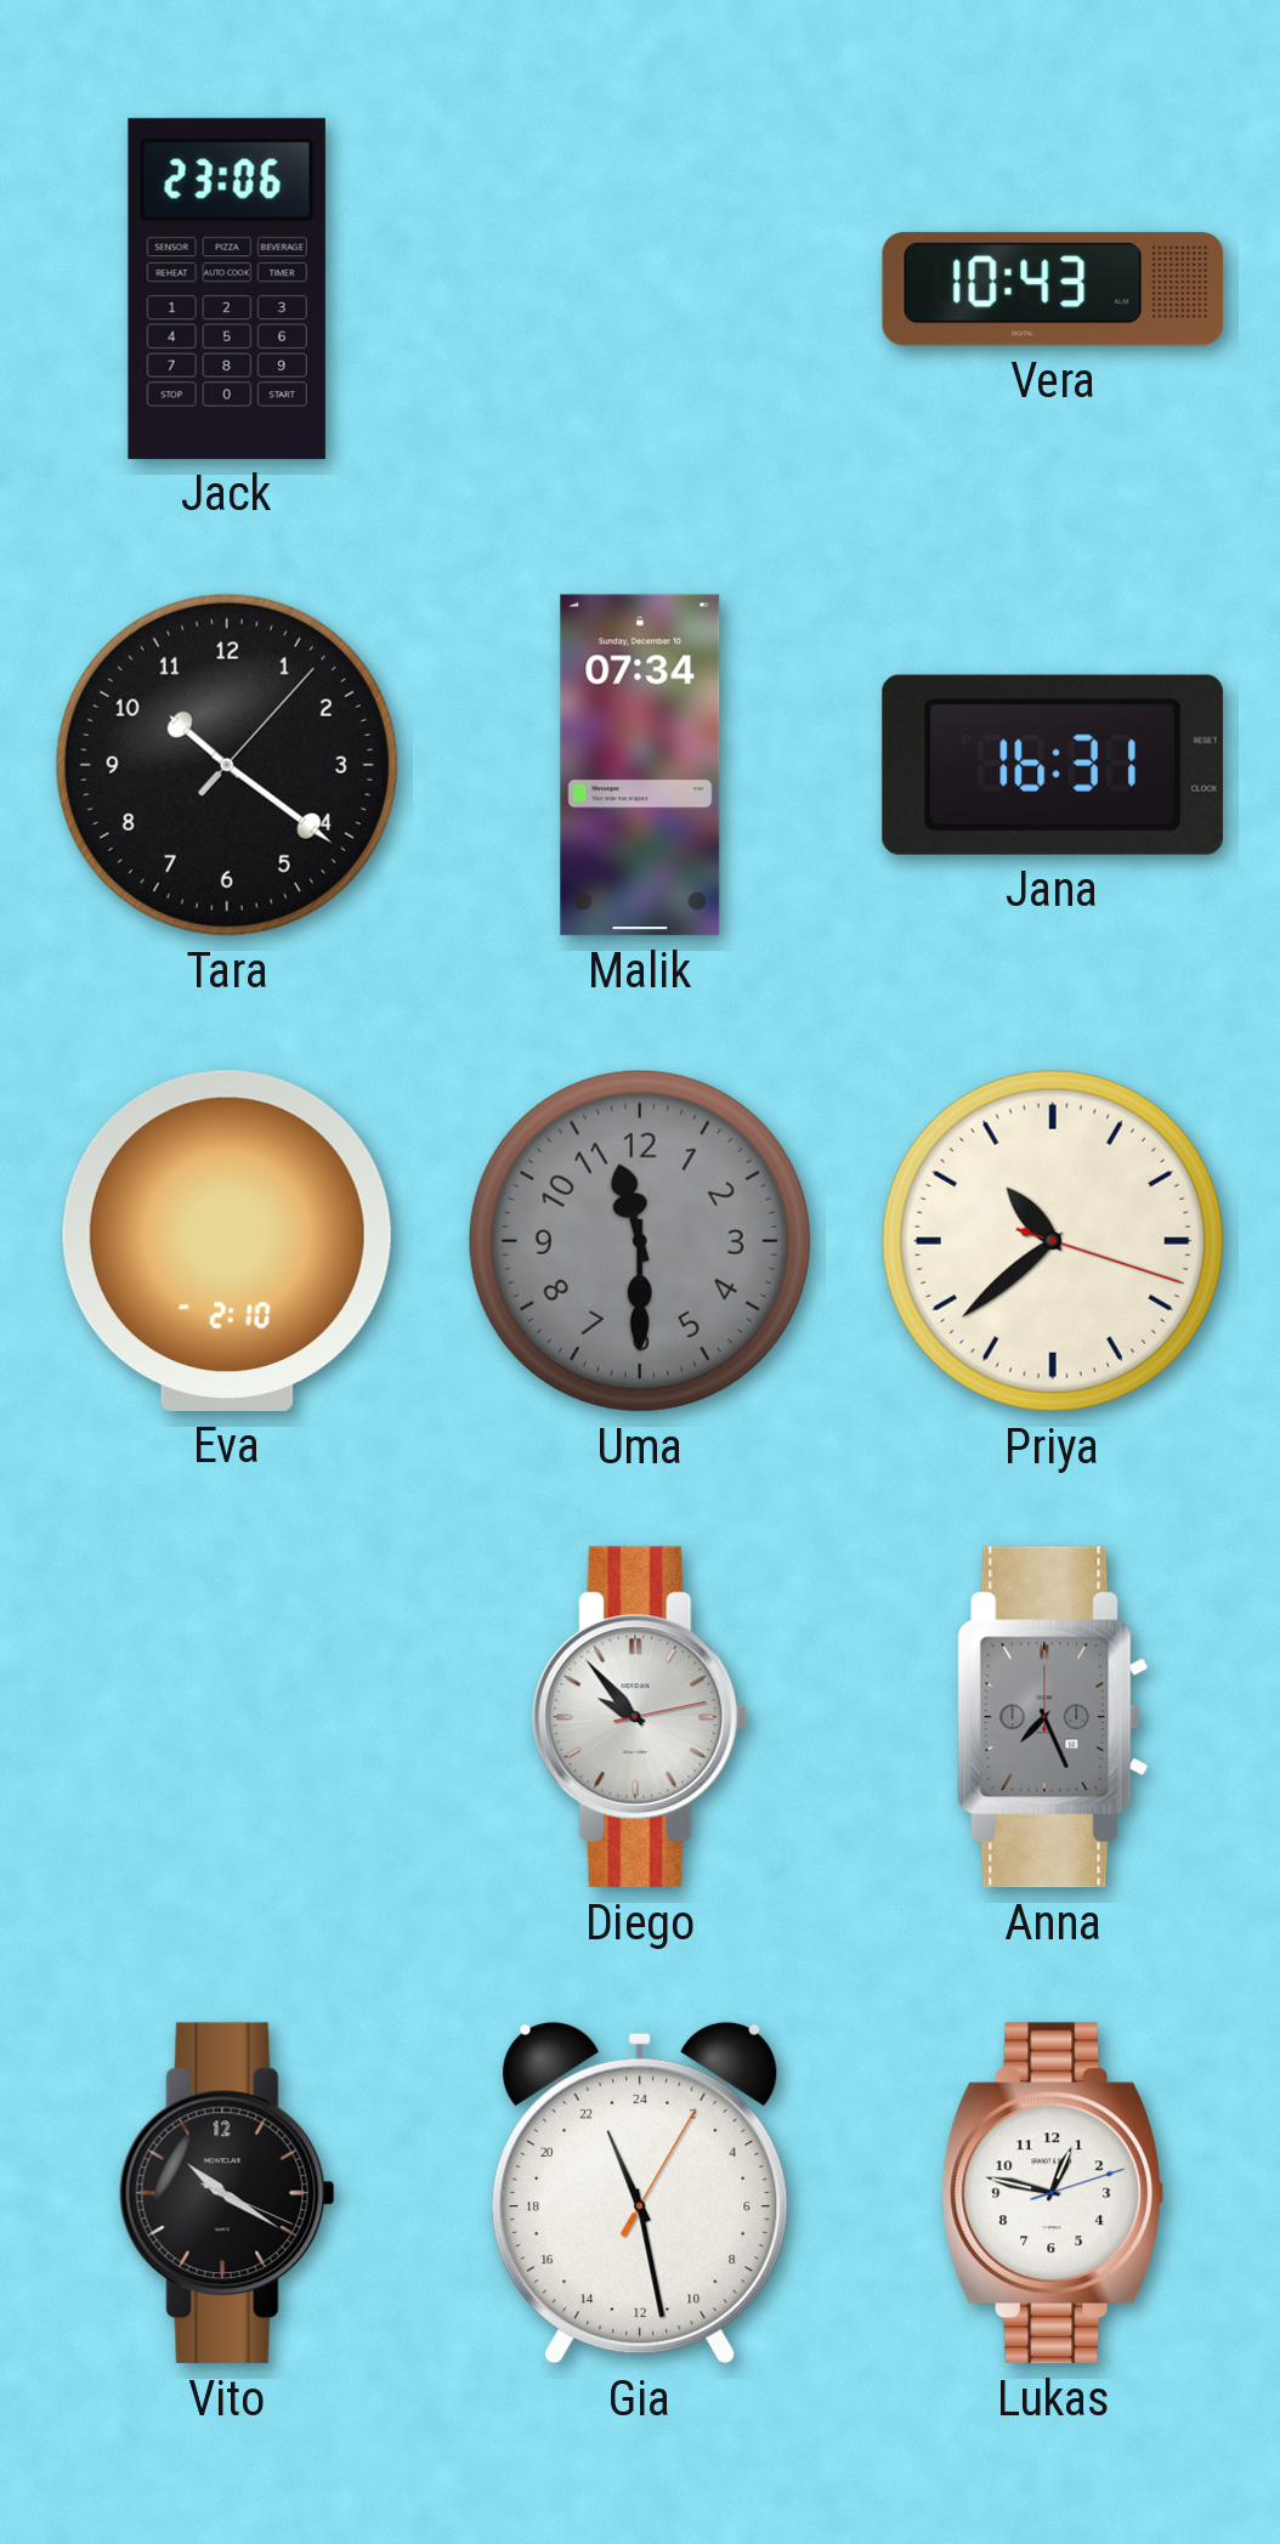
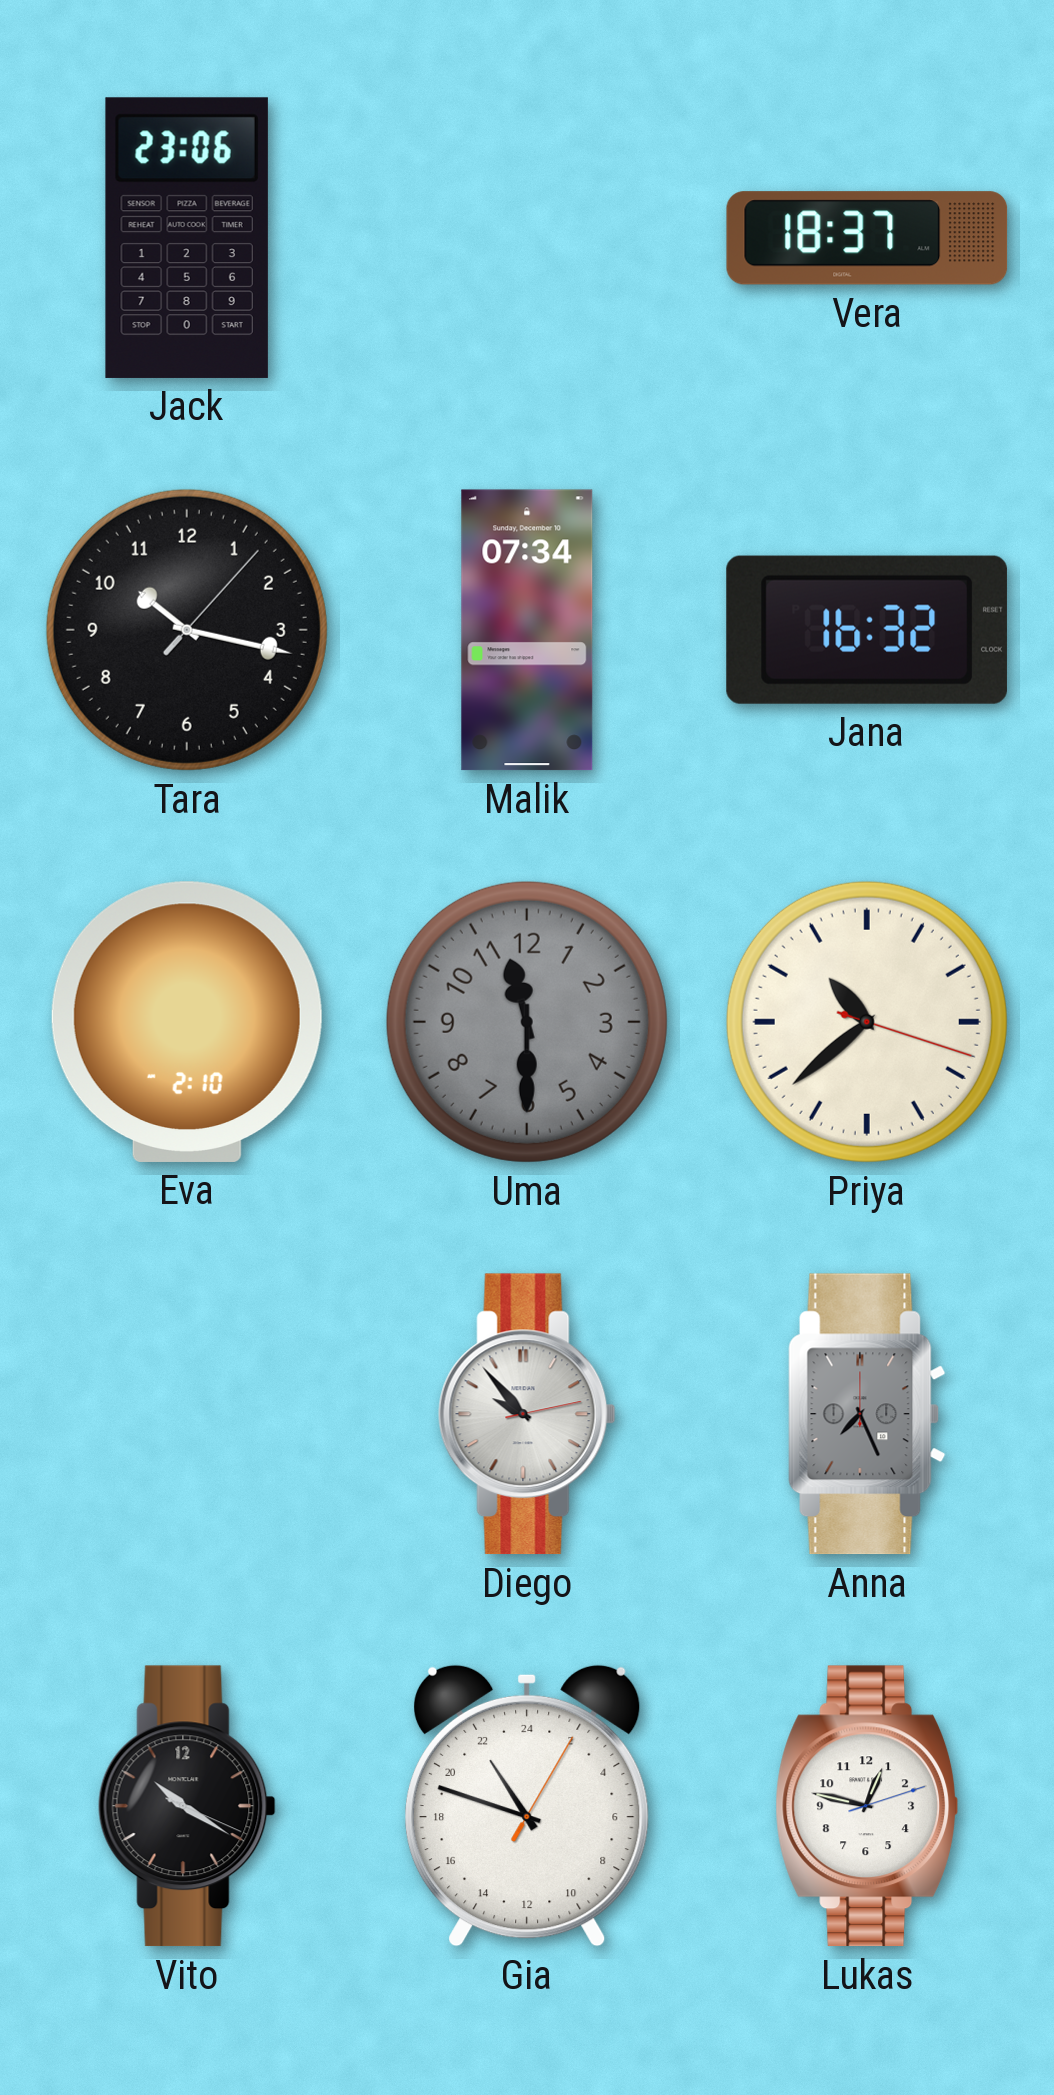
Vera: 10:43 -> 18:37 (867, 238)
Tara: 10:21 -> 10:17 (187, 630)
Jana: 16:31 -> 16:32 (867, 630)
Gia: 22:28 -> 21:48 (527, 1806)
